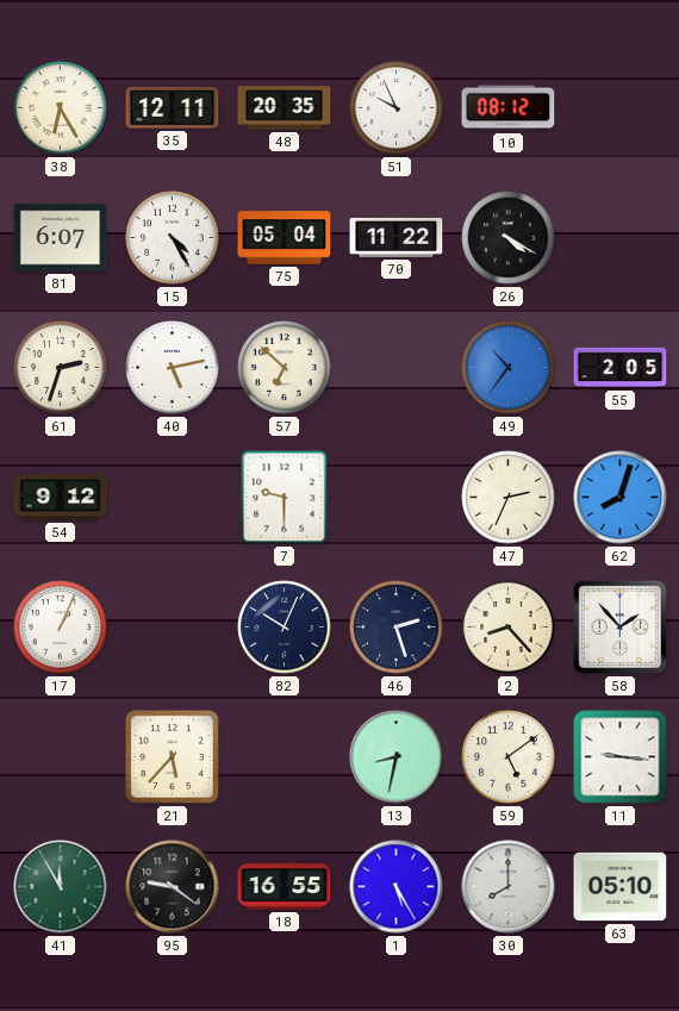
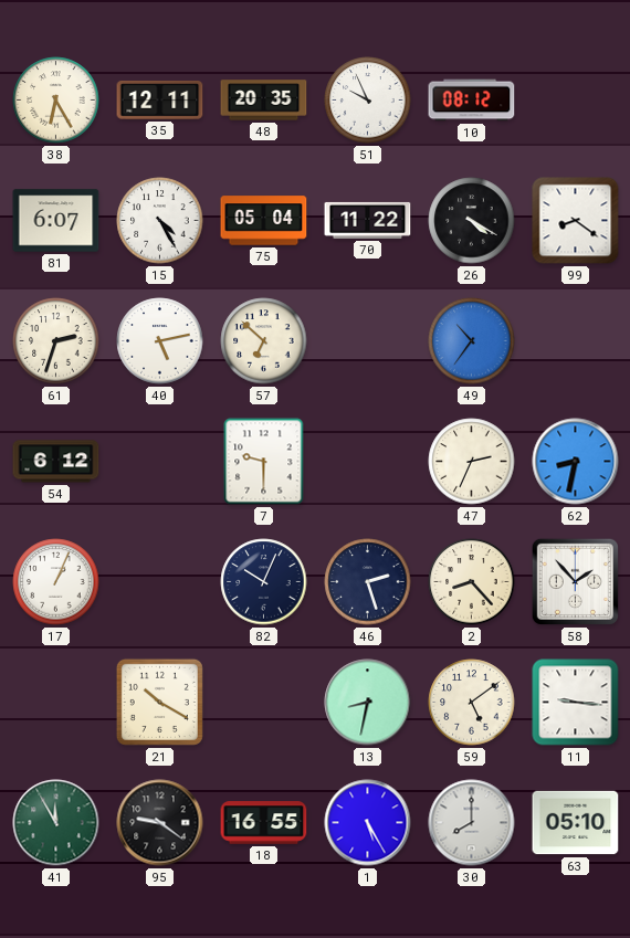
99: none -> 8:21 (576, 221)
55: 2:05 -> none (621, 368)
54: 9:12 -> 6:12 (56, 462)
62: 8:03 -> 8:32 (576, 462)
21: 5:37 -> 10:20 (159, 702)
